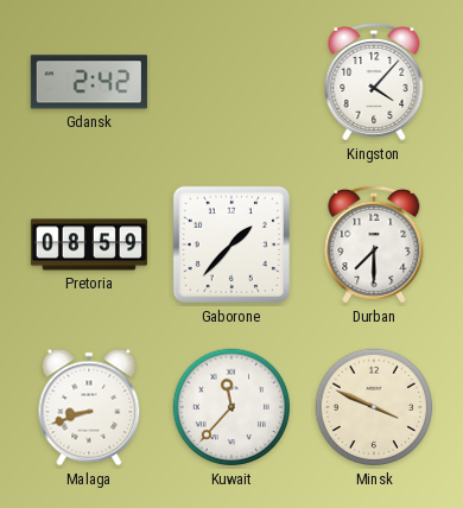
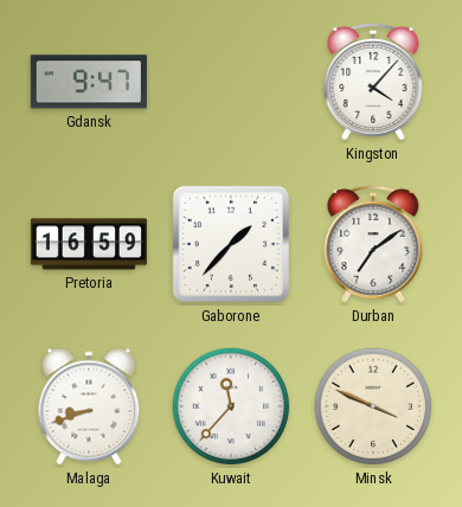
Gdansk: 2:42 -> 9:47 (89, 82)
Pretoria: 08:59 -> 16:59 (89, 244)
Durban: 7:30 -> 7:09 (373, 244)
